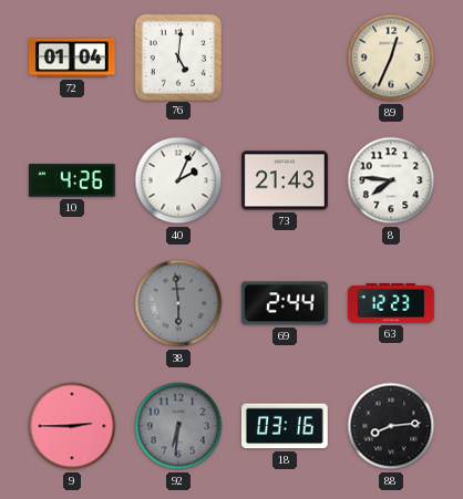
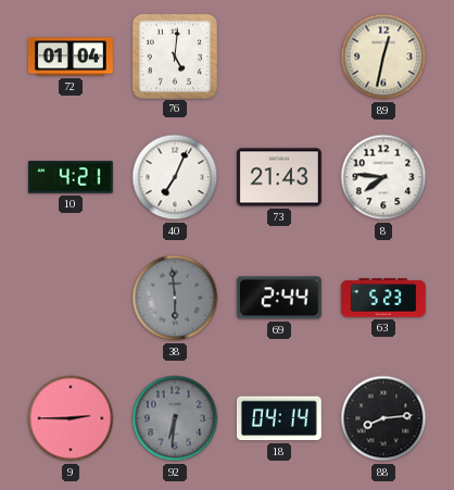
89: 12:34 -> 12:32 (383, 56)
10: 4:26 -> 4:21 (71, 177)
40: 2:04 -> 7:04 (175, 177)
63: 12:23 -> 5:23 (383, 298)
18: 03:16 -> 04:14 (279, 418)
